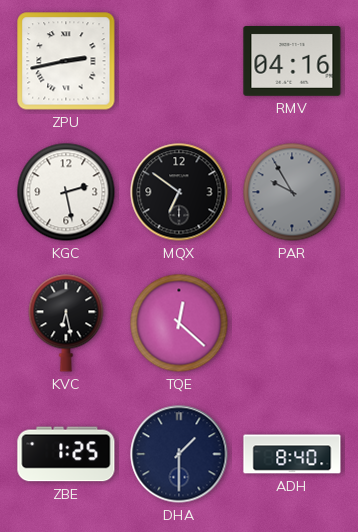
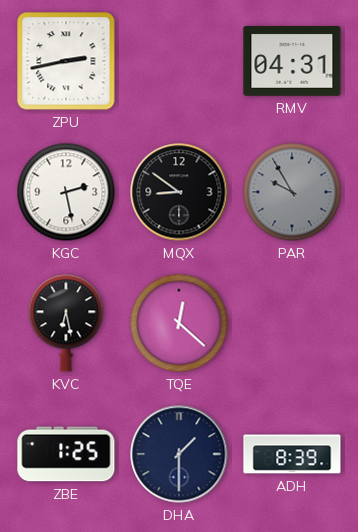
RMV: 04:16 -> 04:31 (292, 62)
MQX: 6:51 -> 8:51 (179, 192)
ADH: 8:40 -> 8:39 (292, 454)
